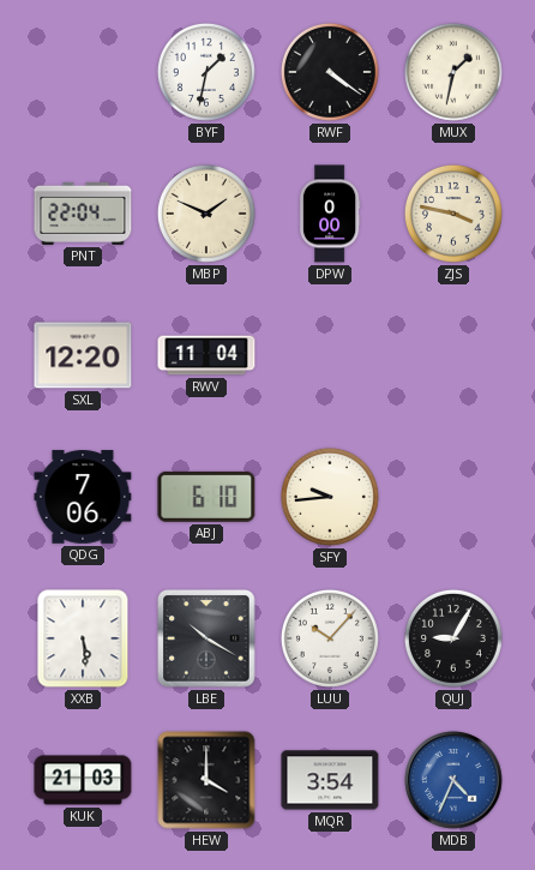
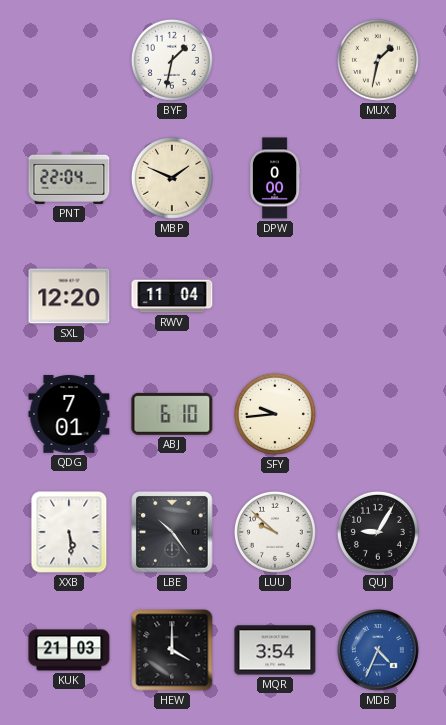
RWF: 4:21 -> none (330, 72)
ZJS: 3:47 -> none (453, 214)
QDG: 7:06 -> 7:01 (69, 414)
LBE: 10:20 -> 10:24 (172, 532)
LUU: 10:07 -> 9:52 (275, 532)
